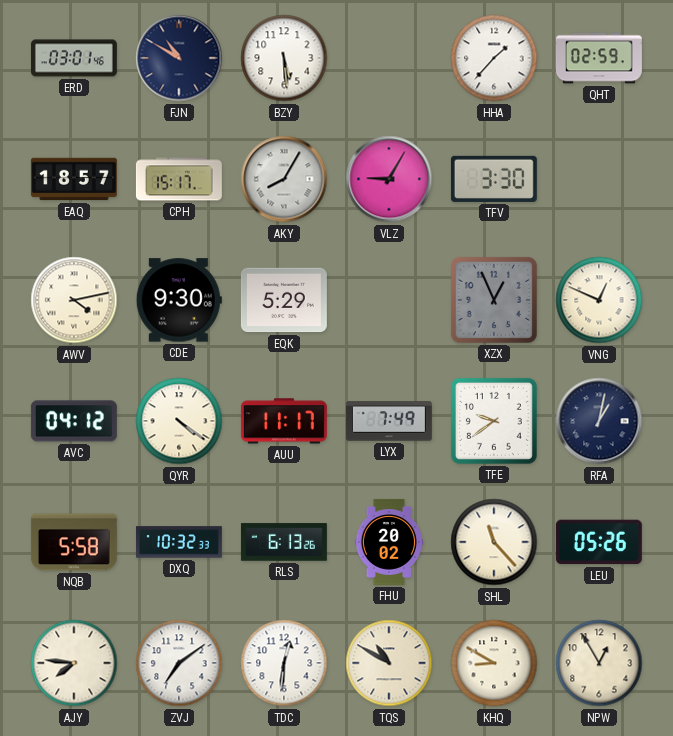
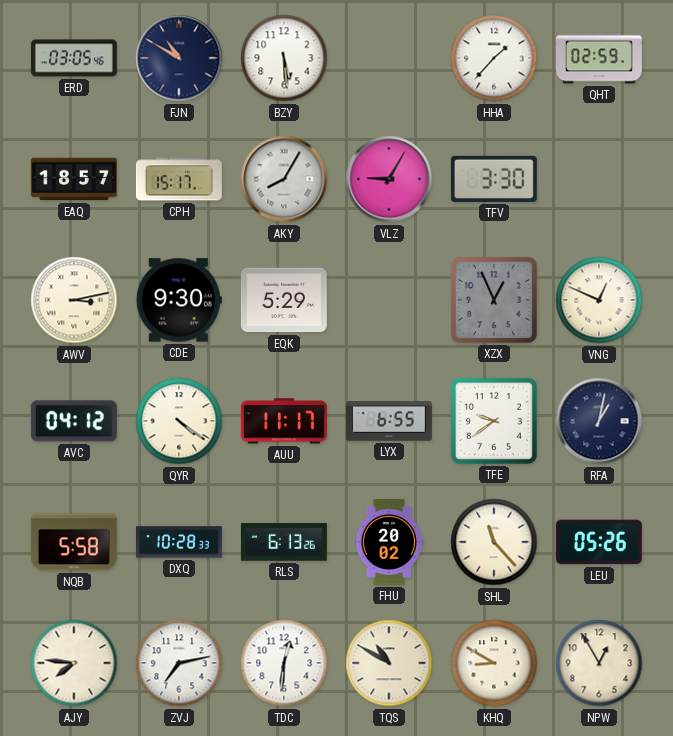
ERD: 03:01 -> 03:05 (74, 58)
AWV: 4:13 -> 3:13 (74, 300)
LYX: 7:49 -> 6:55 (389, 421)
DXQ: 10:32 -> 10:28 (179, 542)
ZVJ: 7:09 -> 7:13 (179, 663)
